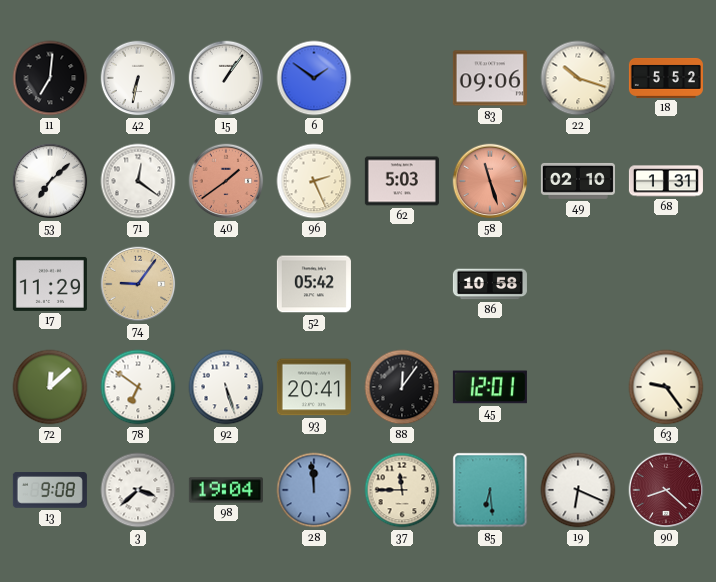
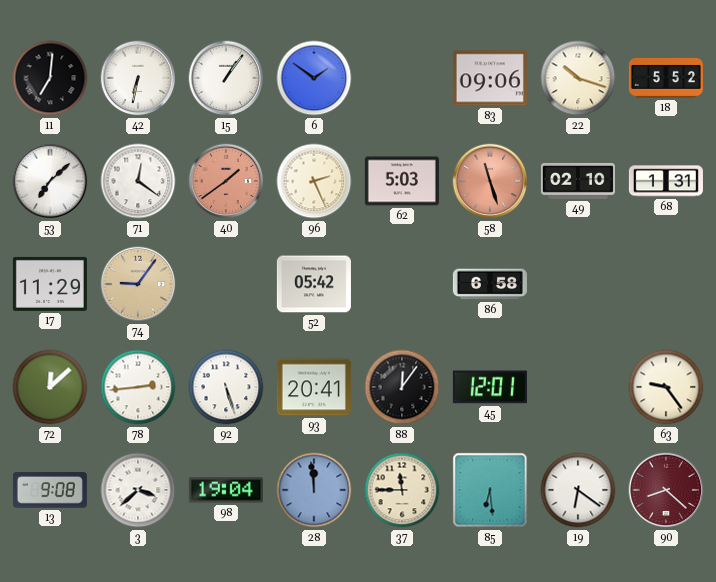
86: 10:58 -> 6:58 (490, 284)
78: 6:51 -> 2:44 (138, 387)
19: 6:19 -> 6:21 (578, 490)
